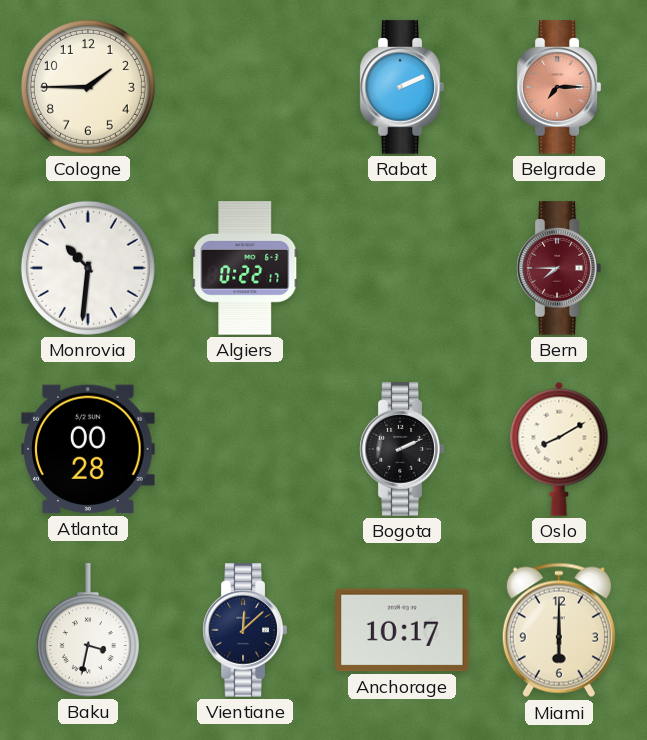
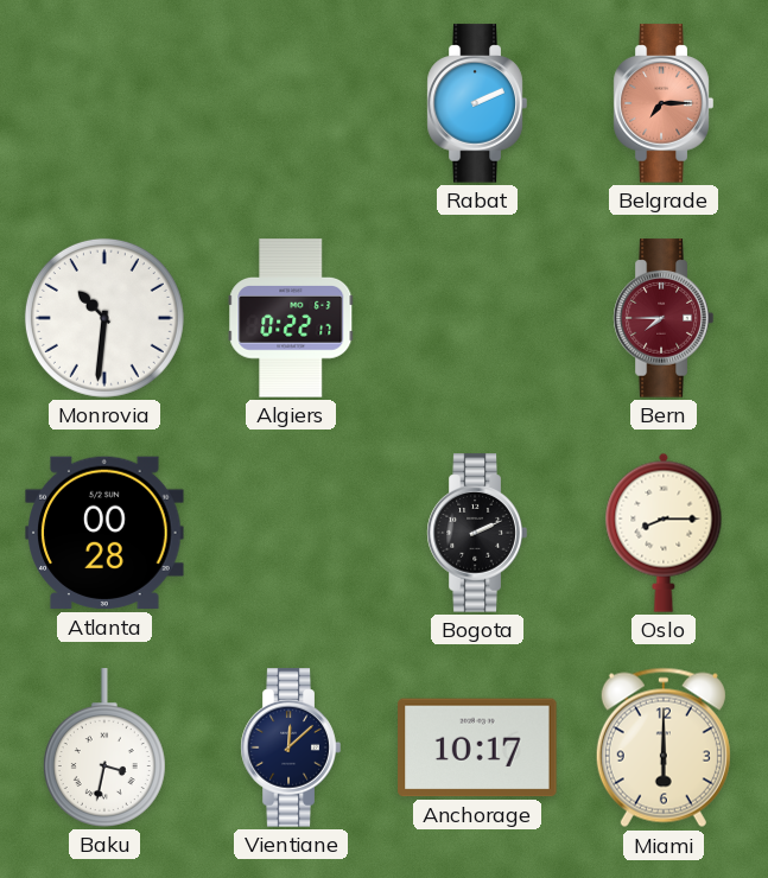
Cologne: 1:45 -> none (88, 87)
Oslo: 8:10 -> 8:15 (664, 533)
